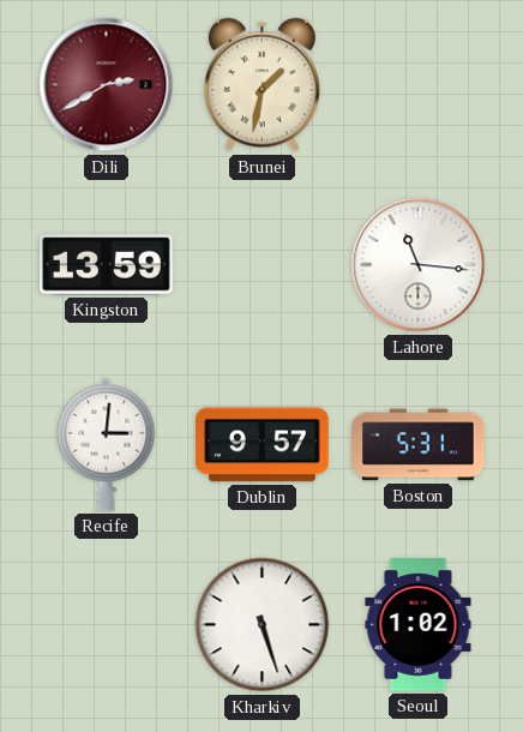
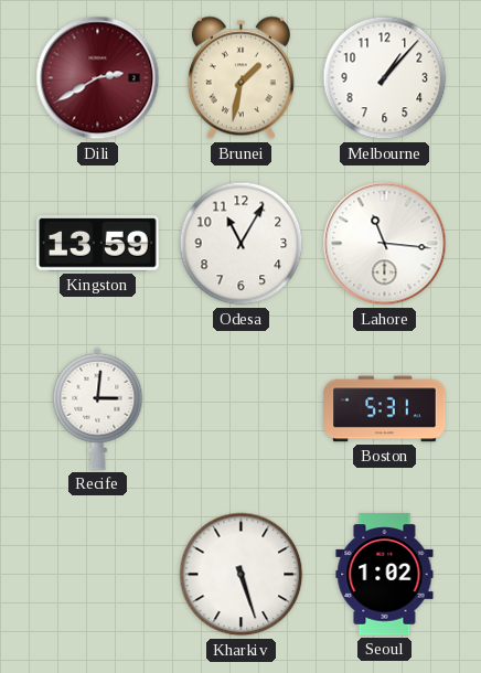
Melbourne: none -> 1:07 (385, 78)
Odesa: none -> 11:05 (242, 244)
Dublin: 9:57 -> none (263, 445)
